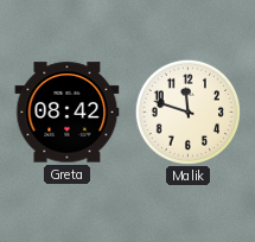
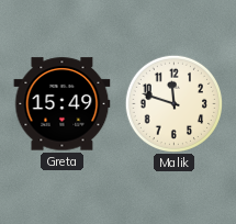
Greta: 08:42 -> 15:49 (63, 104)
